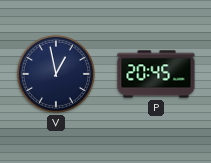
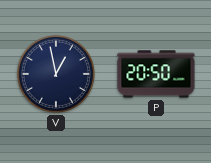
P: 20:45 -> 20:50 (156, 74)
